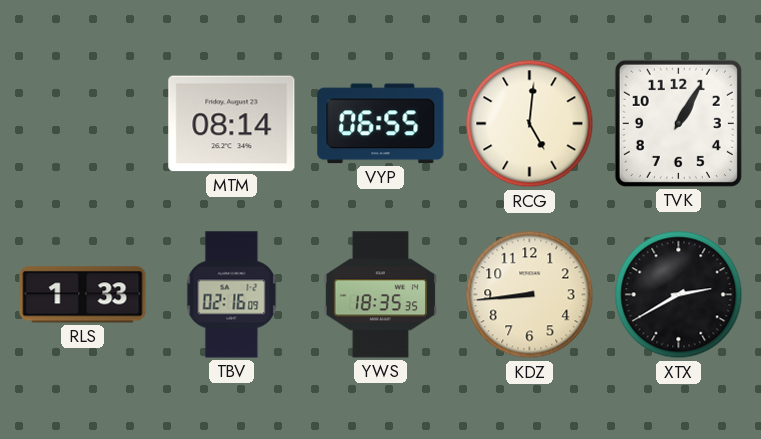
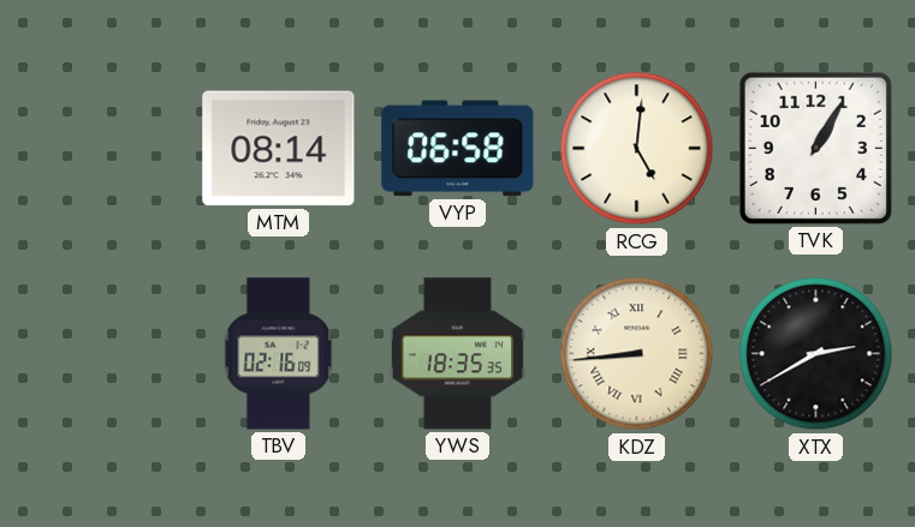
VYP: 06:55 -> 06:58 (458, 149)
RLS: 1:33 -> none (83, 295)
KDZ numerals: Arabic -> Roman (637, 354)
